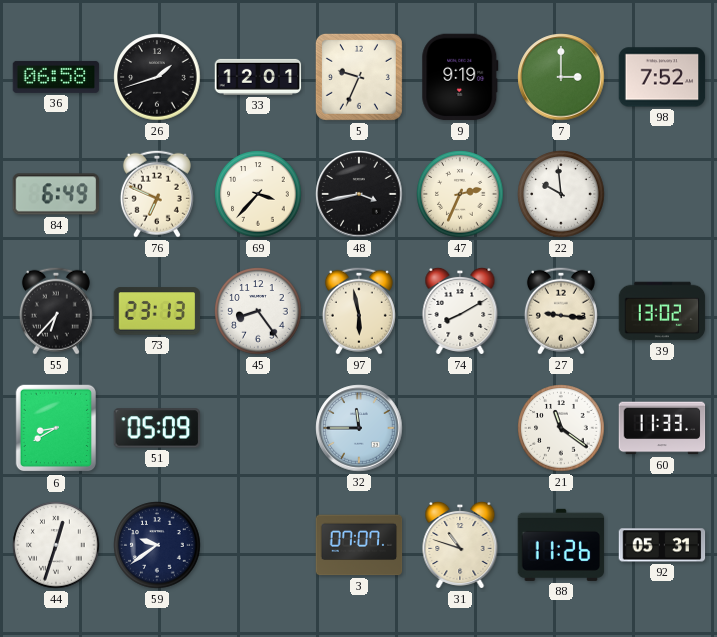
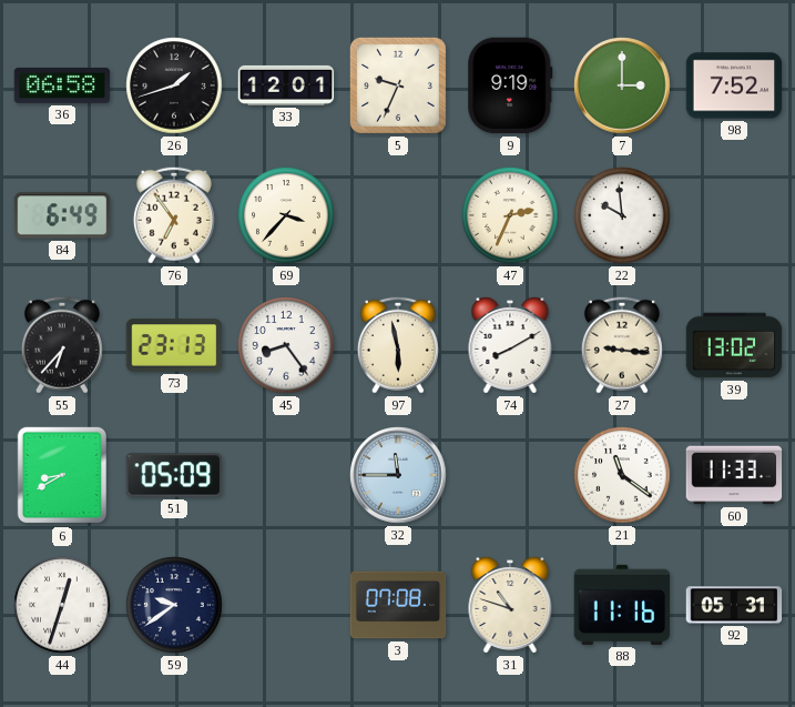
76: 6:49 -> 6:54 (174, 215)
48: 3:43 -> none (359, 194)
3: 07:07 -> 07:08 (398, 605)
88: 11:26 -> 11:16 (622, 605)
